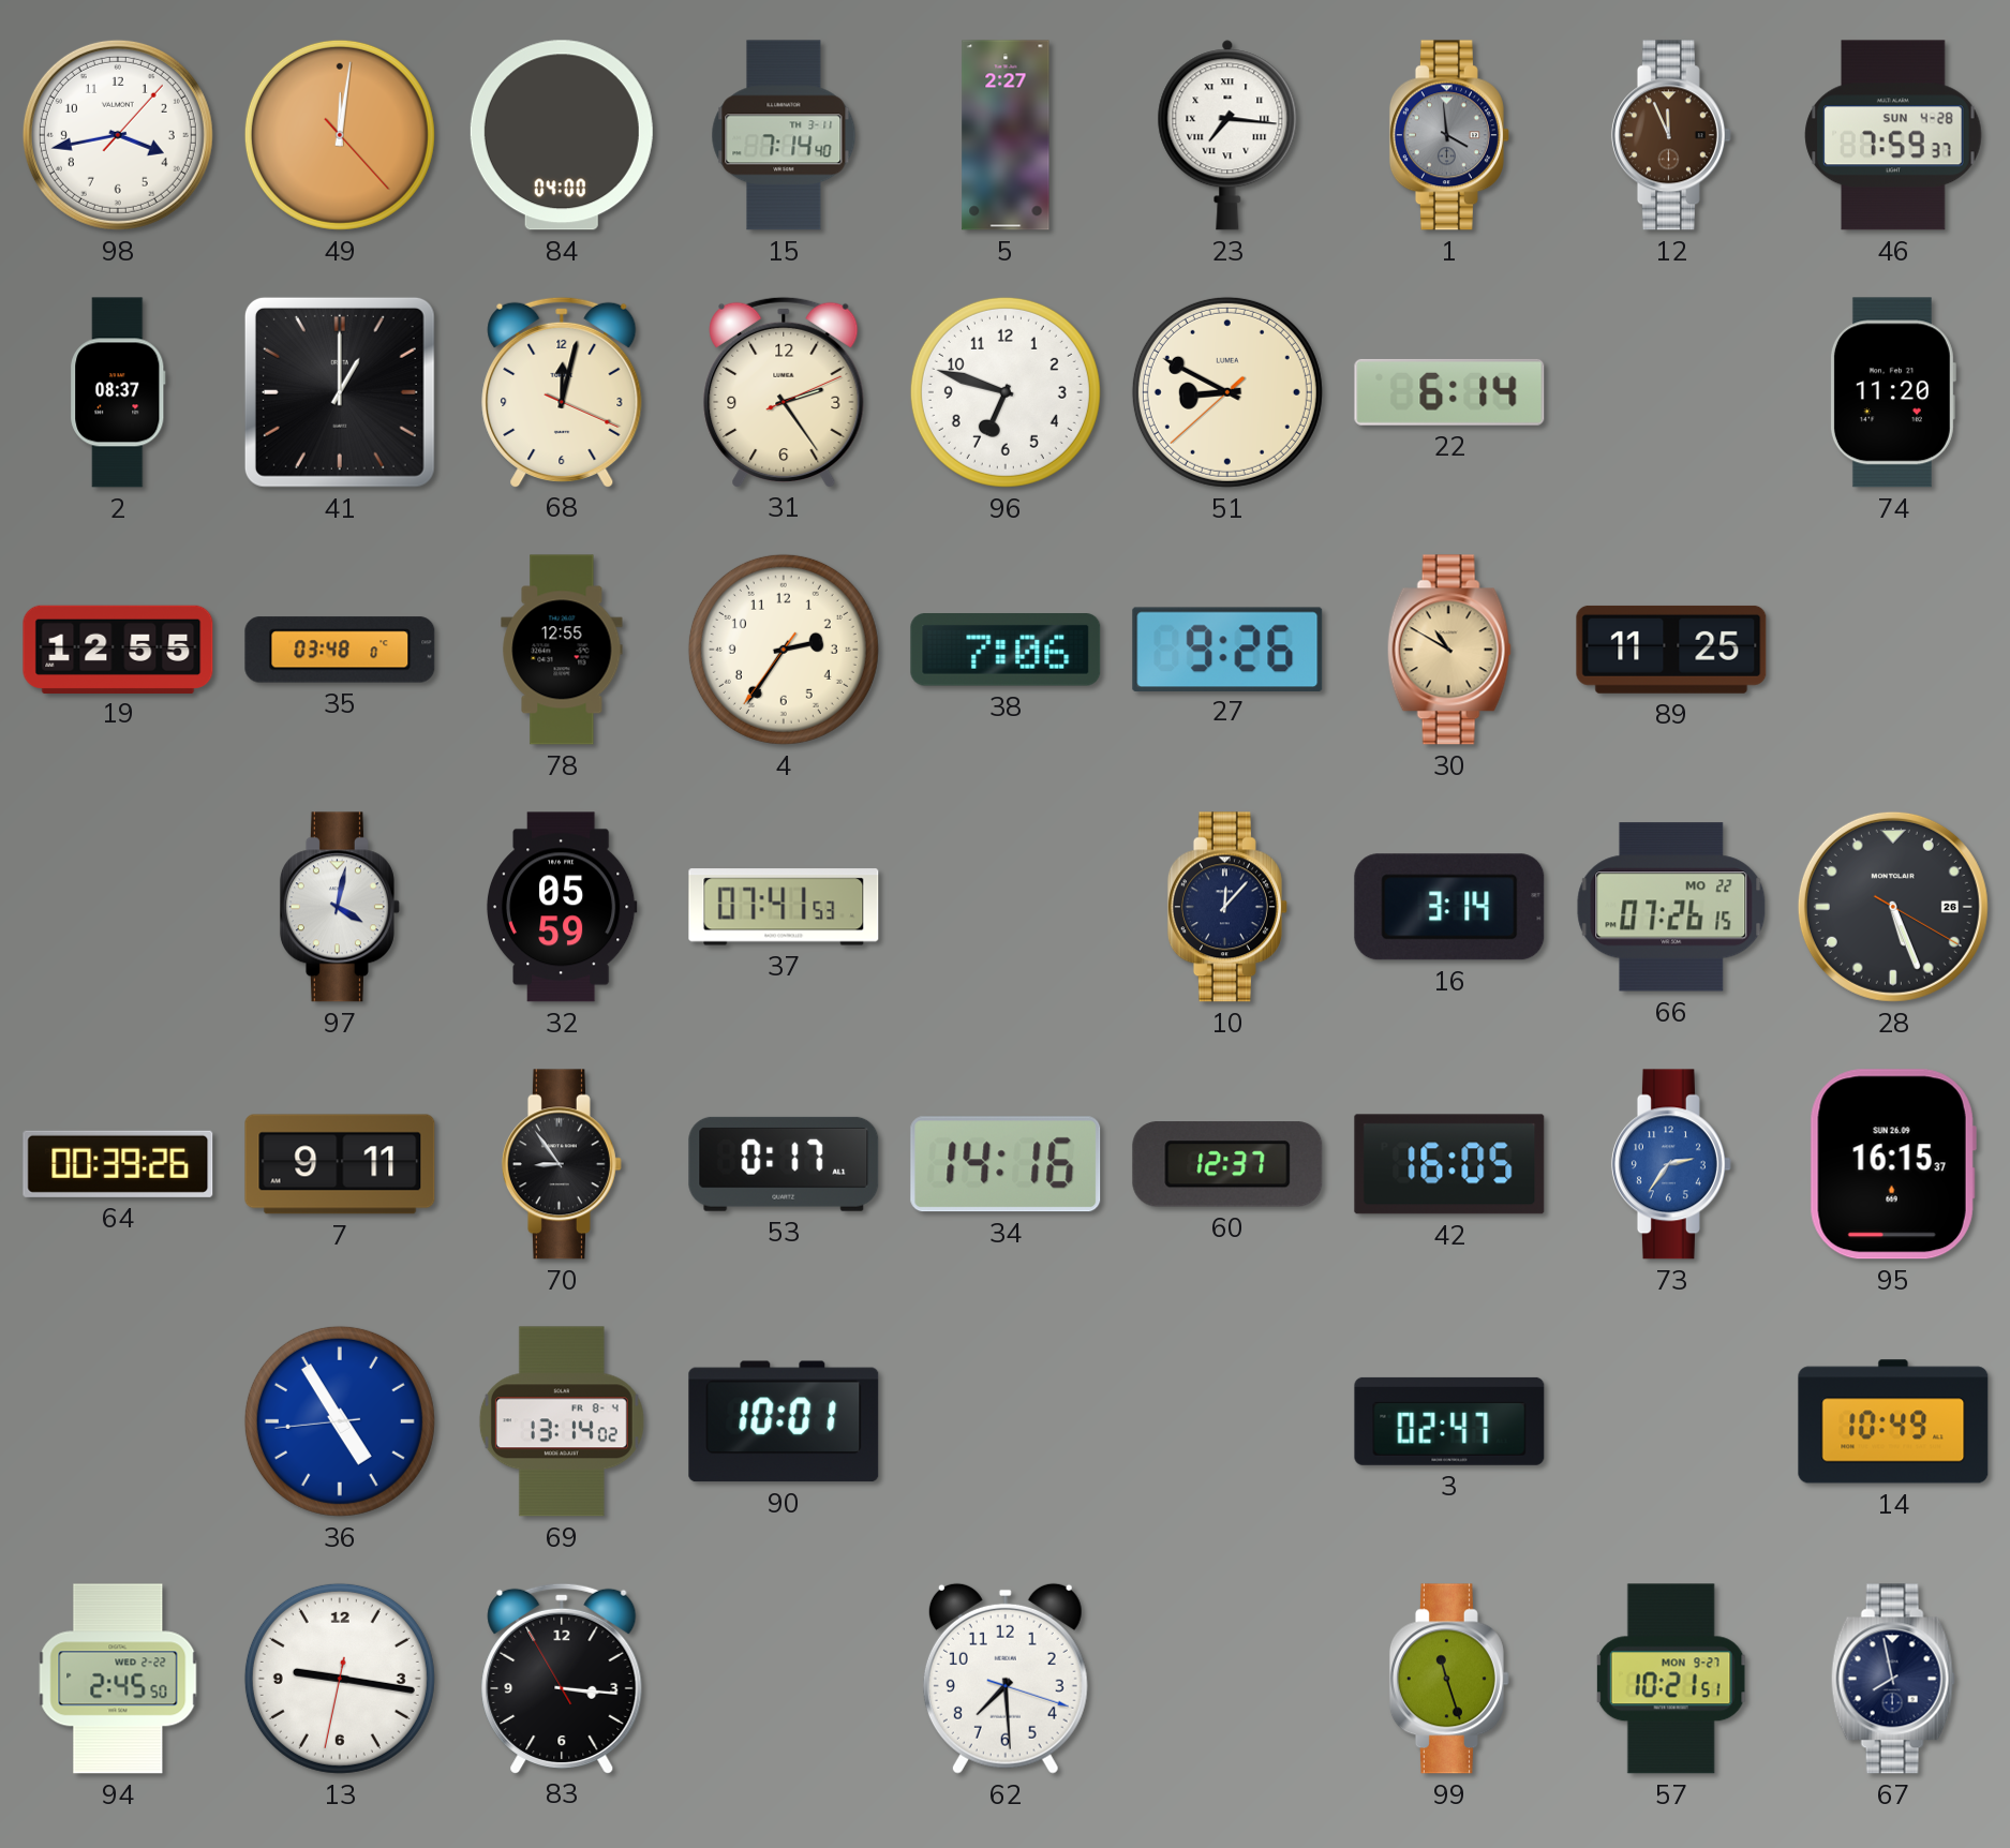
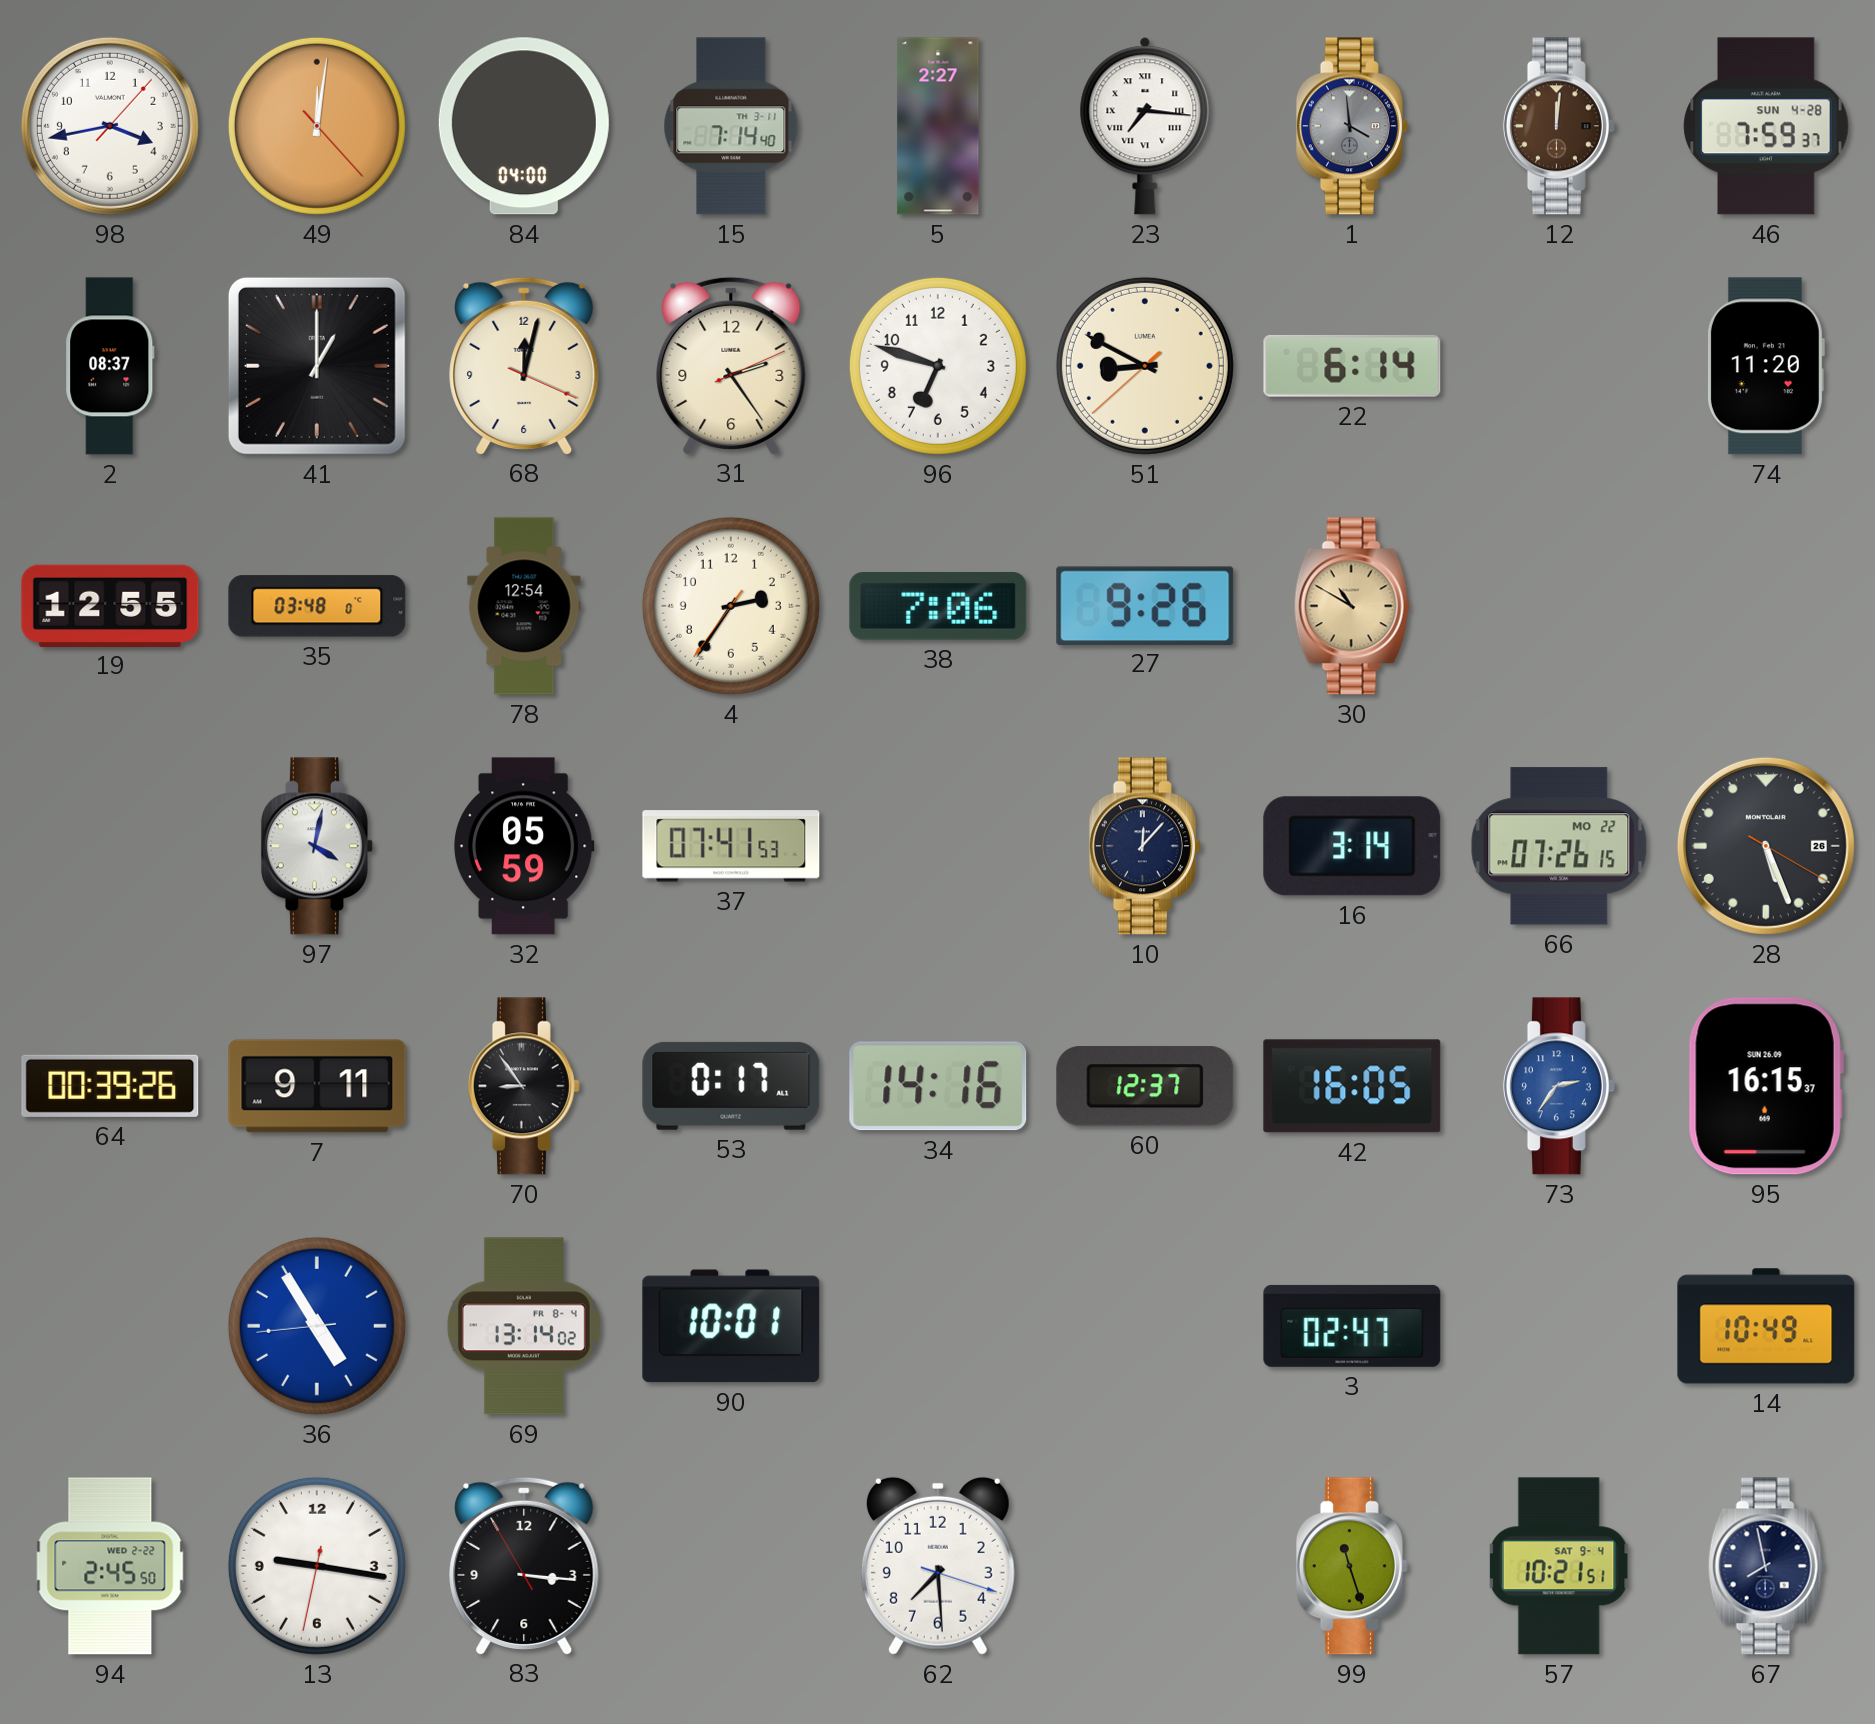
12: 11:56 -> 12:01 (1559, 126)
78: 12:55 -> 12:54 (524, 606)
89: 11:25 -> none (1671, 650)
57 date: MON 9-27 -> SAT 9-4 (1559, 1566)
